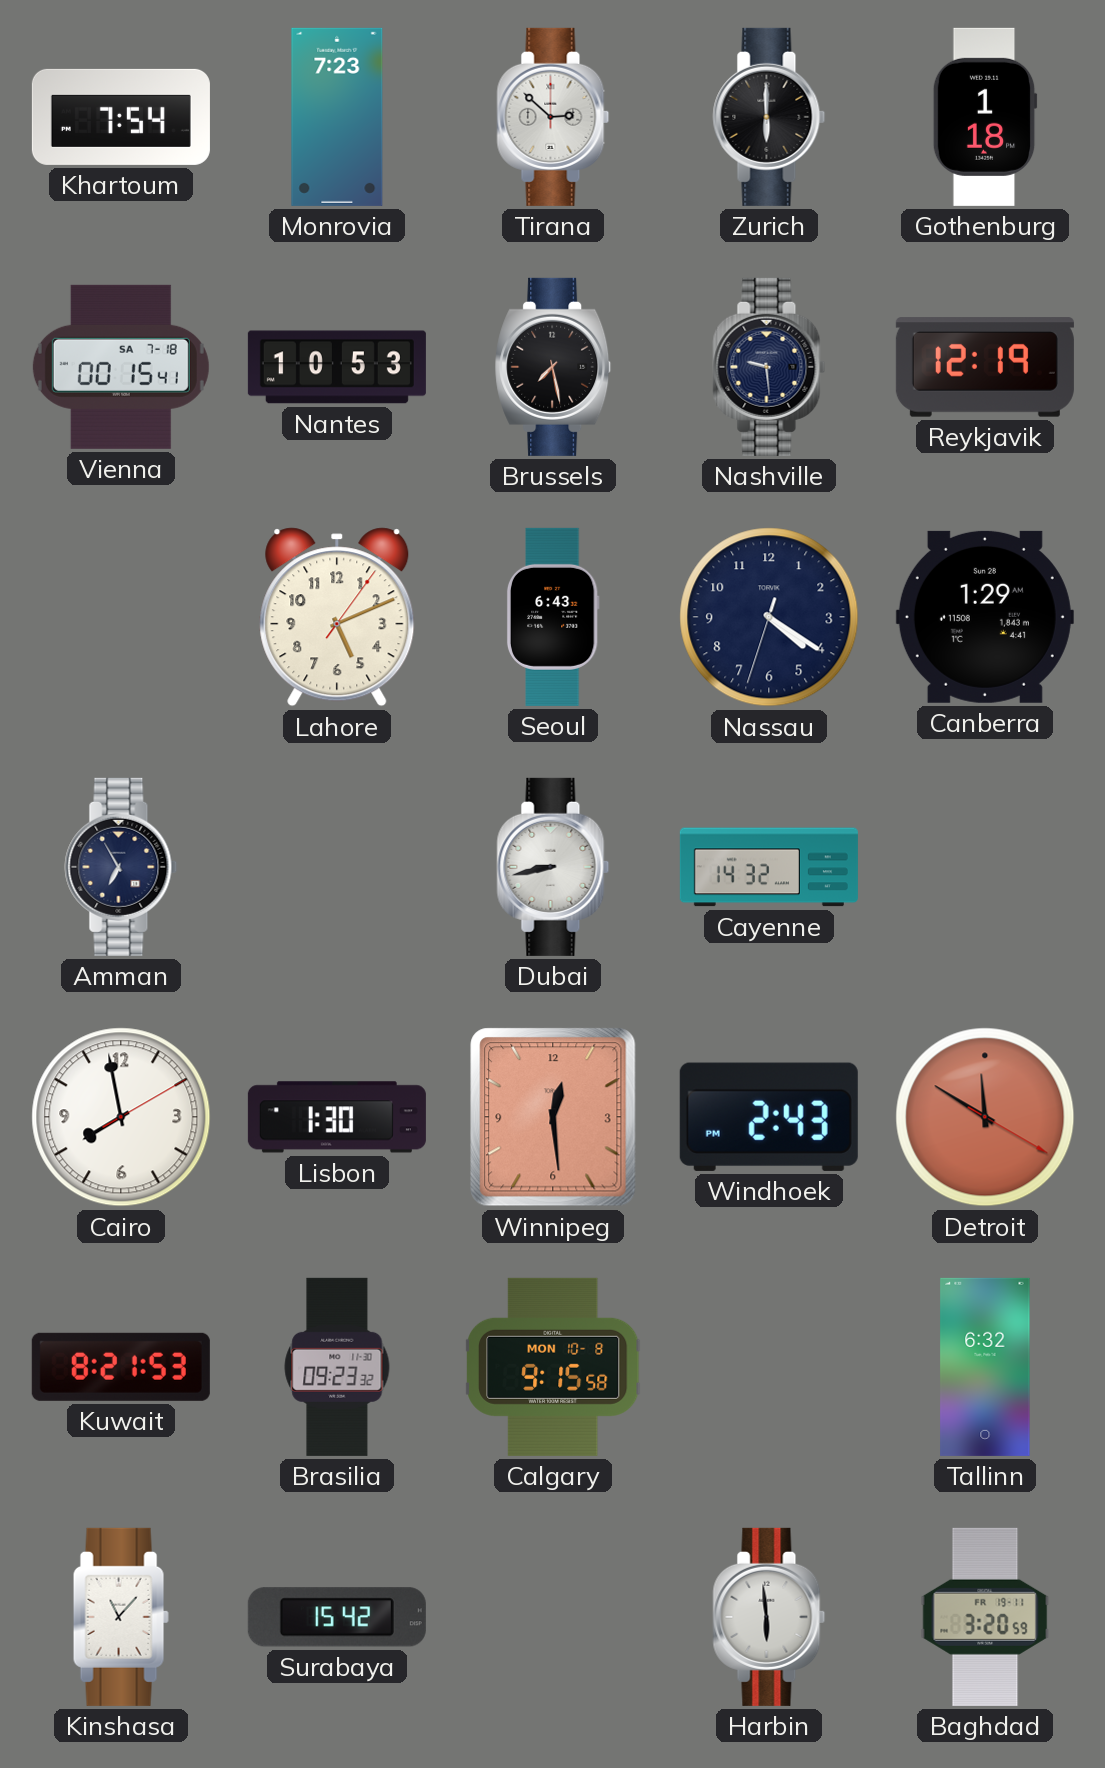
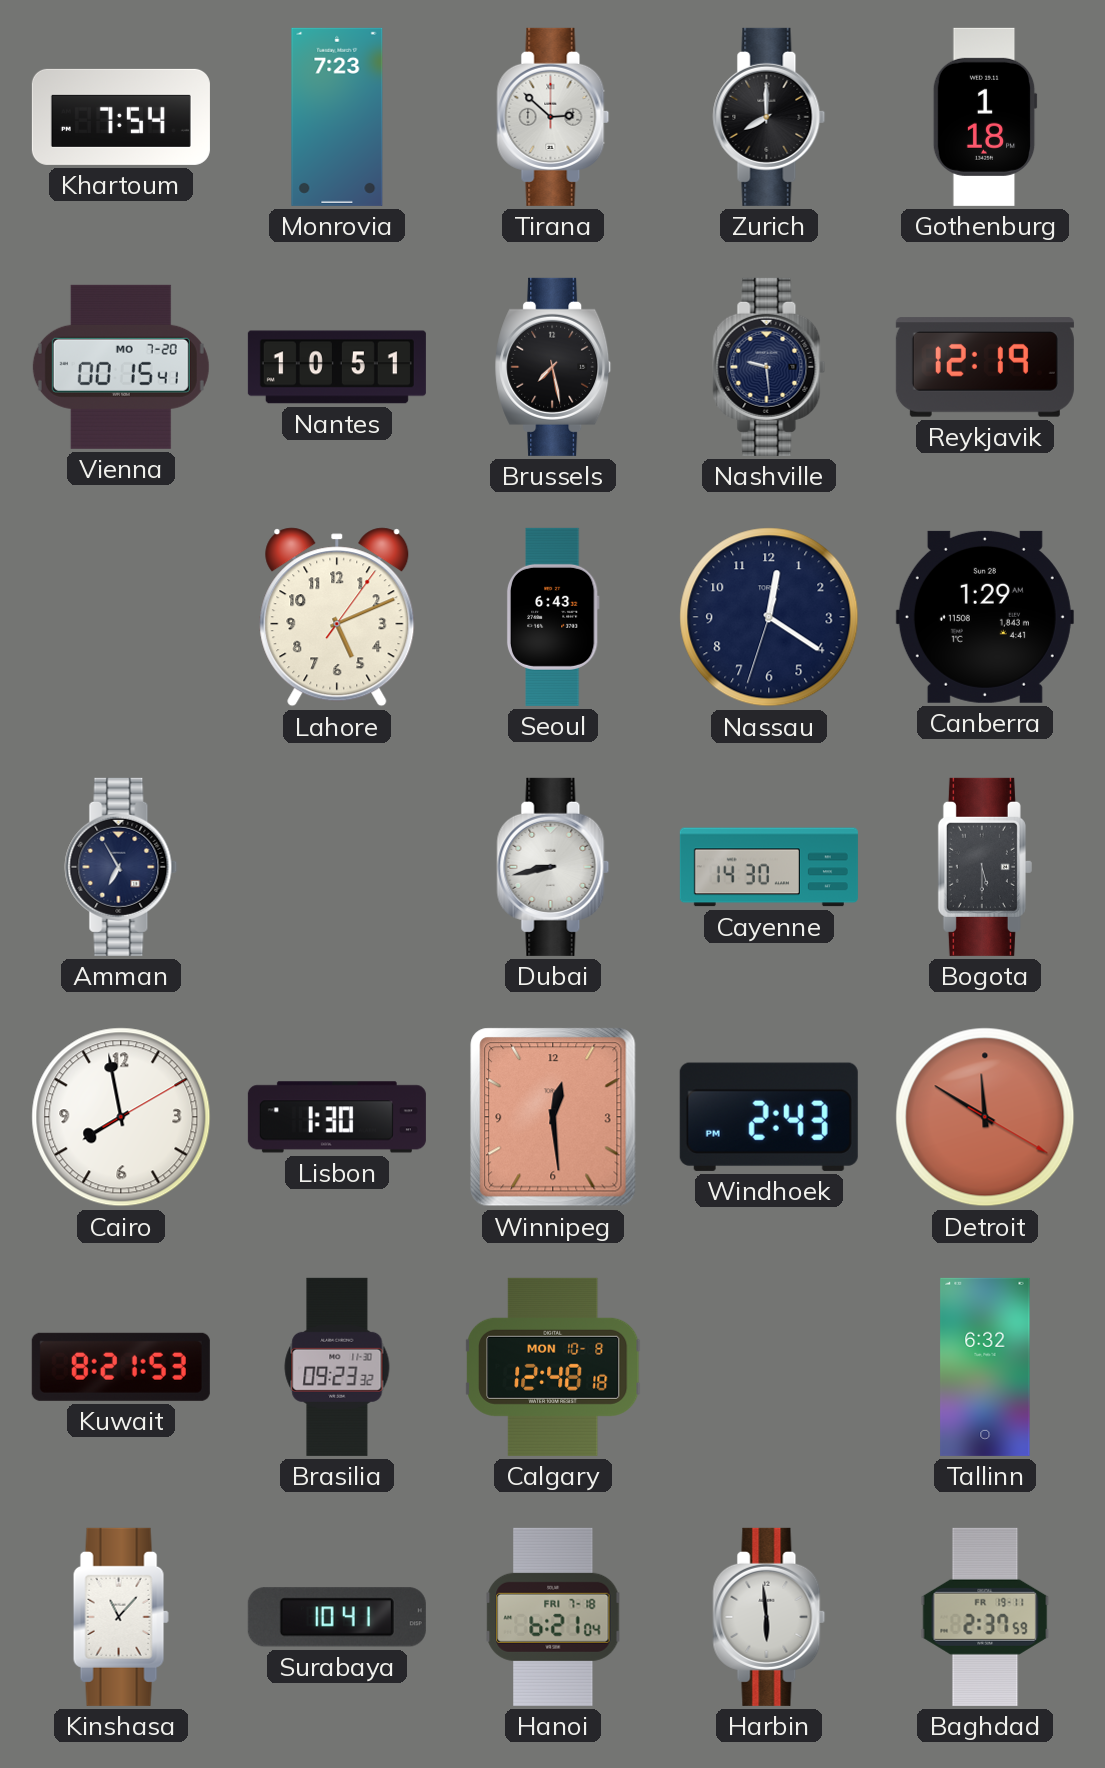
Zurich: 6:00 -> 8:00 (769, 117)
Vienna date: SA 7-18 -> MO 7-20 (121, 367)
Nantes: 10:53 -> 10:51 (337, 367)
Nassau: 4:20 -> 12:20 (769, 617)
Cayenne: 14:32 -> 14:30 (769, 867)
Bogota: none -> 5:30 (985, 867)
Calgary: 9:15 -> 12:48 (553, 1367)
Surabaya: 15:42 -> 10:41 (337, 1617)
Hanoi: none -> 6:21 (553, 1617)
Baghdad: 3:20 -> 2:37 (985, 1617)
